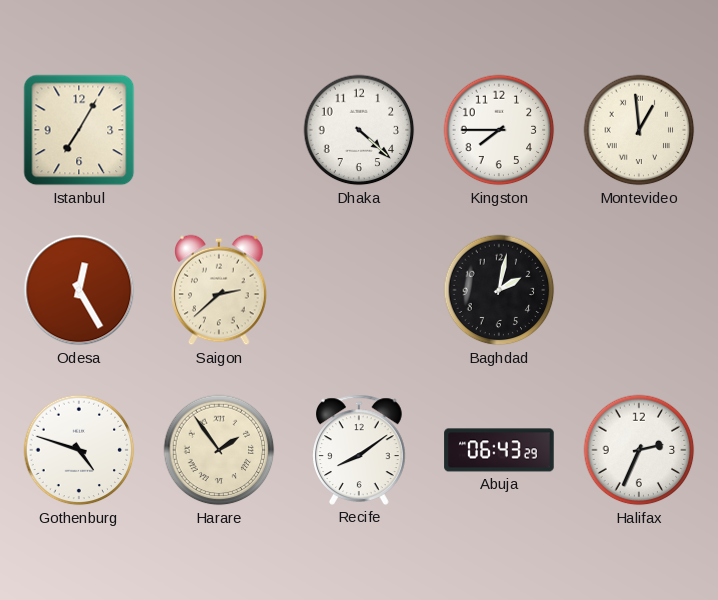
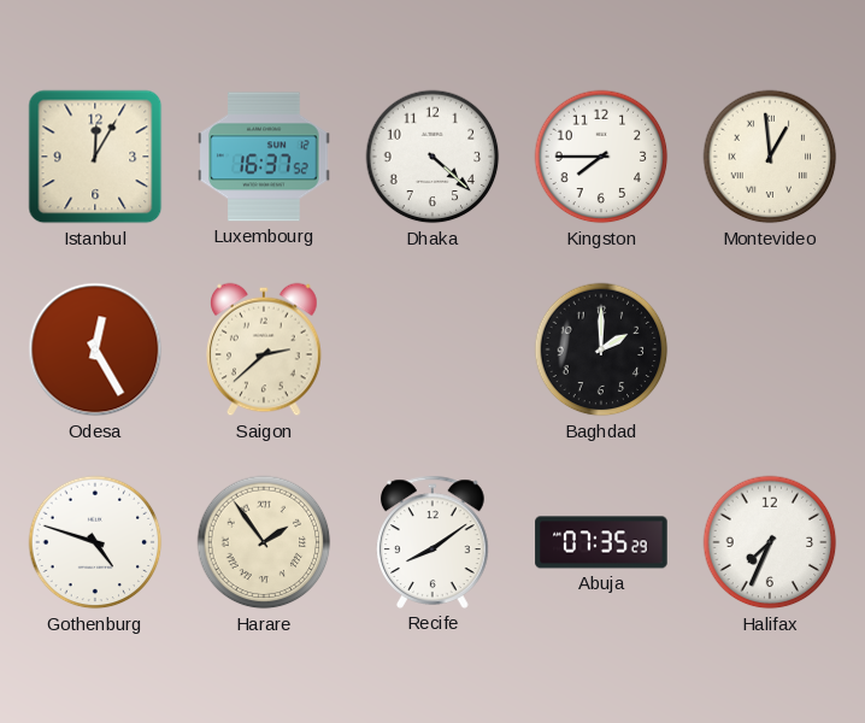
Istanbul: 7:05 -> 12:05 (95, 157)
Luxembourg: none -> 16:37 (264, 157)
Baghdad: 2:02 -> 2:00 (601, 349)
Abuja: 06:43 -> 07:35 (601, 542)
Halifax: 2:34 -> 7:34 (770, 542)
